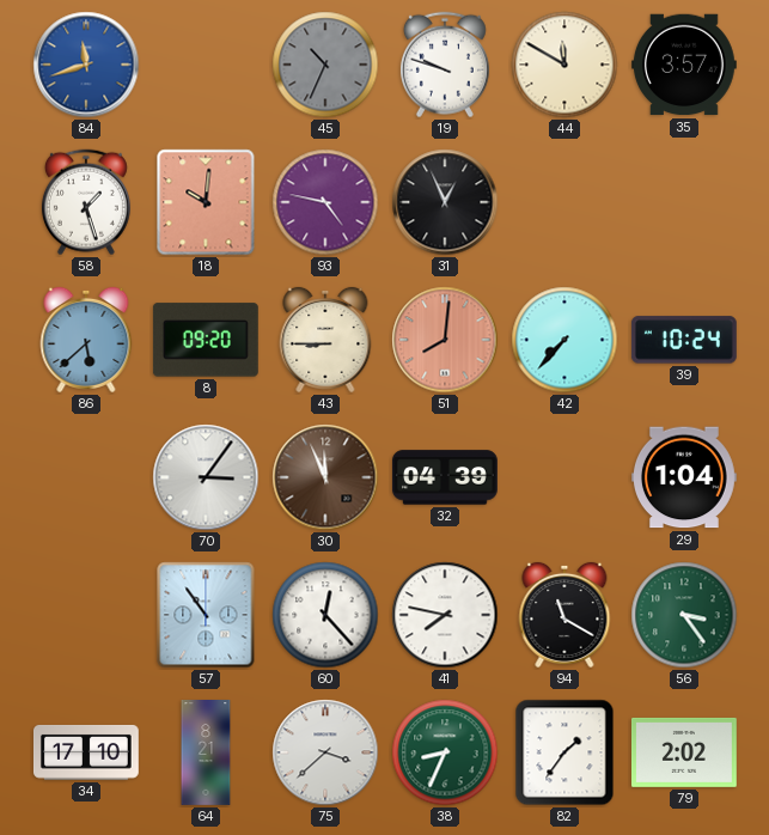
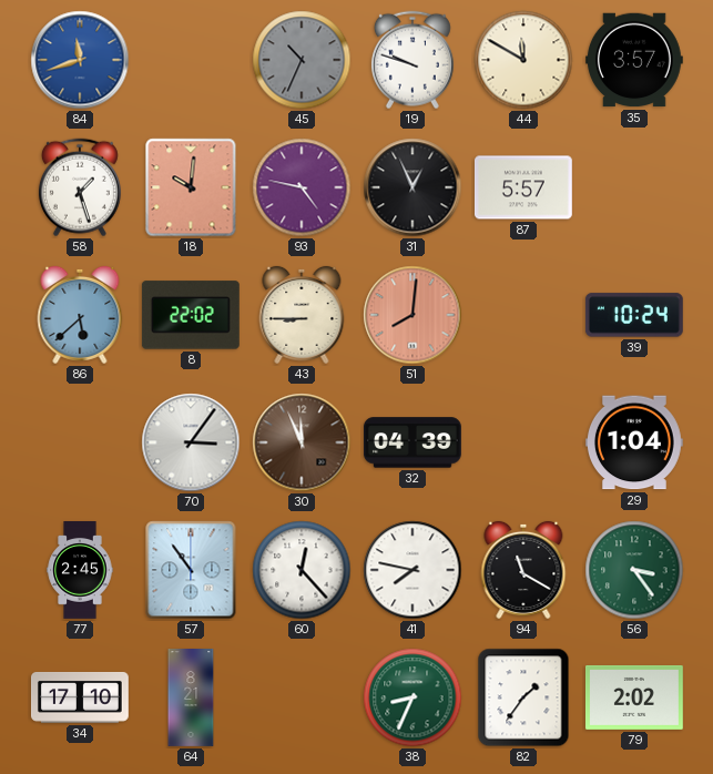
87: none -> 5:57 (523, 187)
8: 09:20 -> 22:02 (191, 315)
42: 7:37 -> none (564, 340)
77: none -> 2:45 (80, 571)
75: 3:38 -> none (325, 752)
